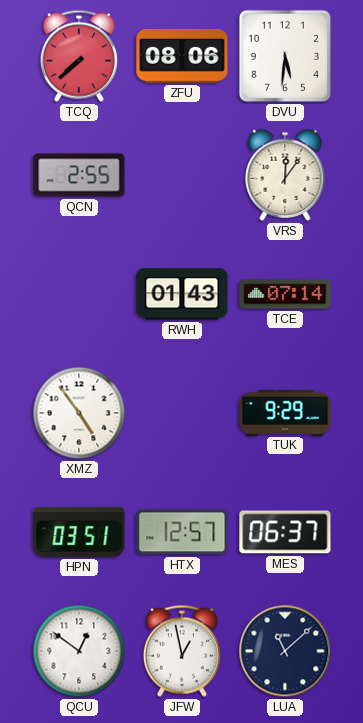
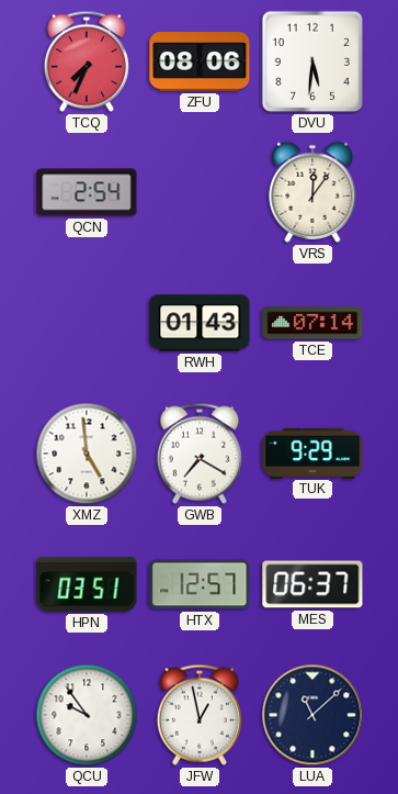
TCQ: 7:38 -> 7:34 (87, 61)
QCN: 2:55 -> 2:54 (87, 192)
XMZ: 4:54 -> 4:59 (87, 454)
GWB: none -> 7:20 (200, 454)
QCU: 12:51 -> 9:54 (87, 715)
